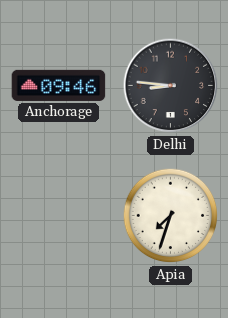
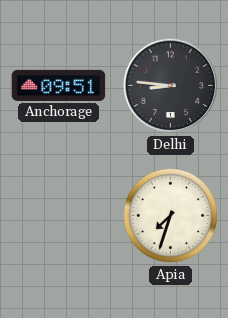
Anchorage: 09:46 -> 09:51 (59, 85)
